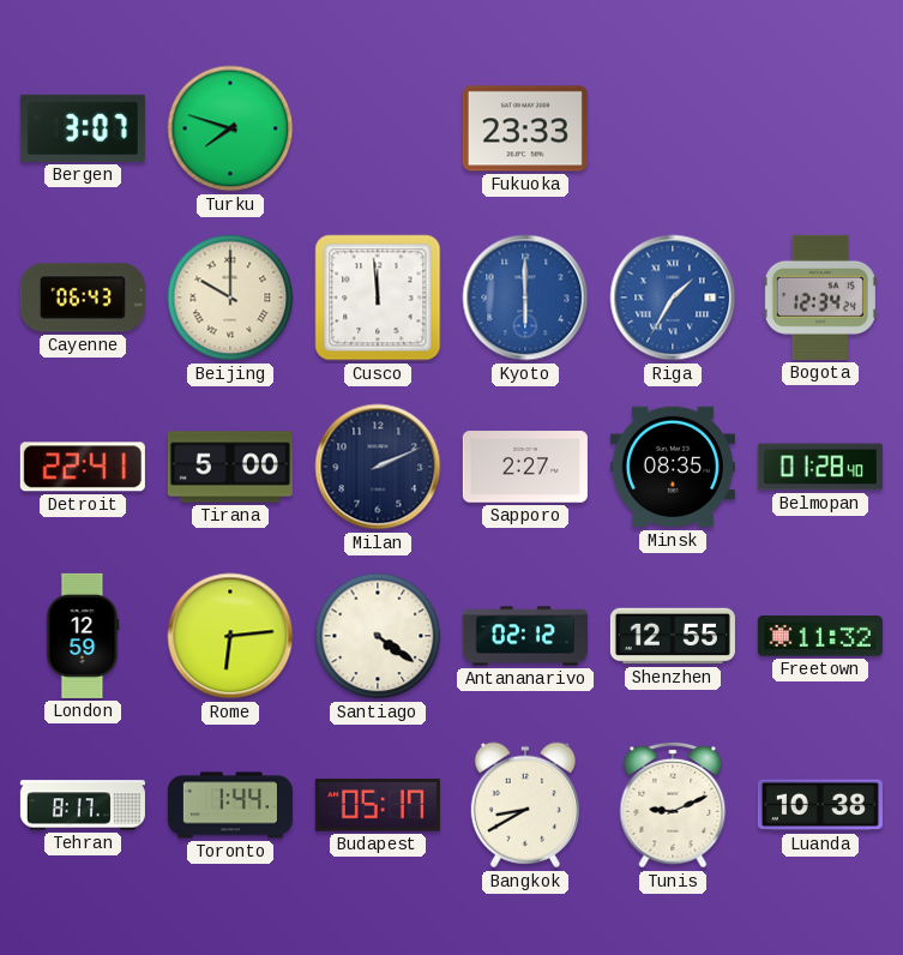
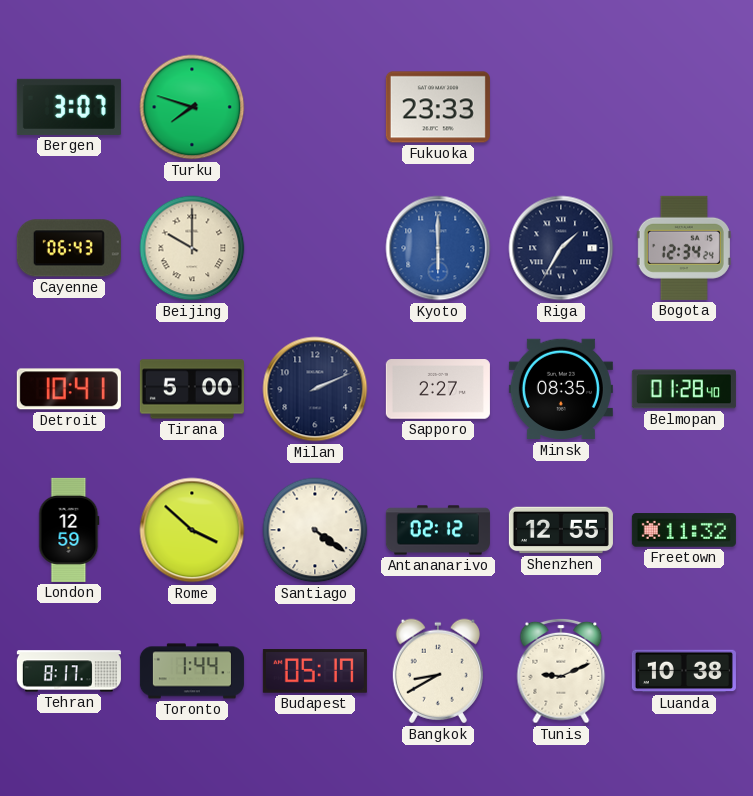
Cusco: 11:59 -> none (378, 298)
Riga dial: blue -> navy (561, 248)
Detroit: 22:41 -> 10:41 (69, 389)
Rome: 6:14 -> 3:52 (192, 530)
